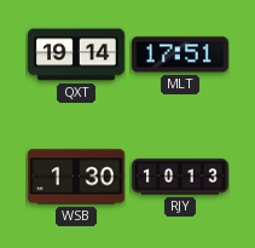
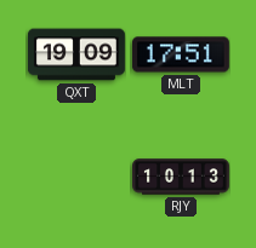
QXT: 19:14 -> 19:09 (76, 54)
WSB: 1:30 -> none (76, 177)
